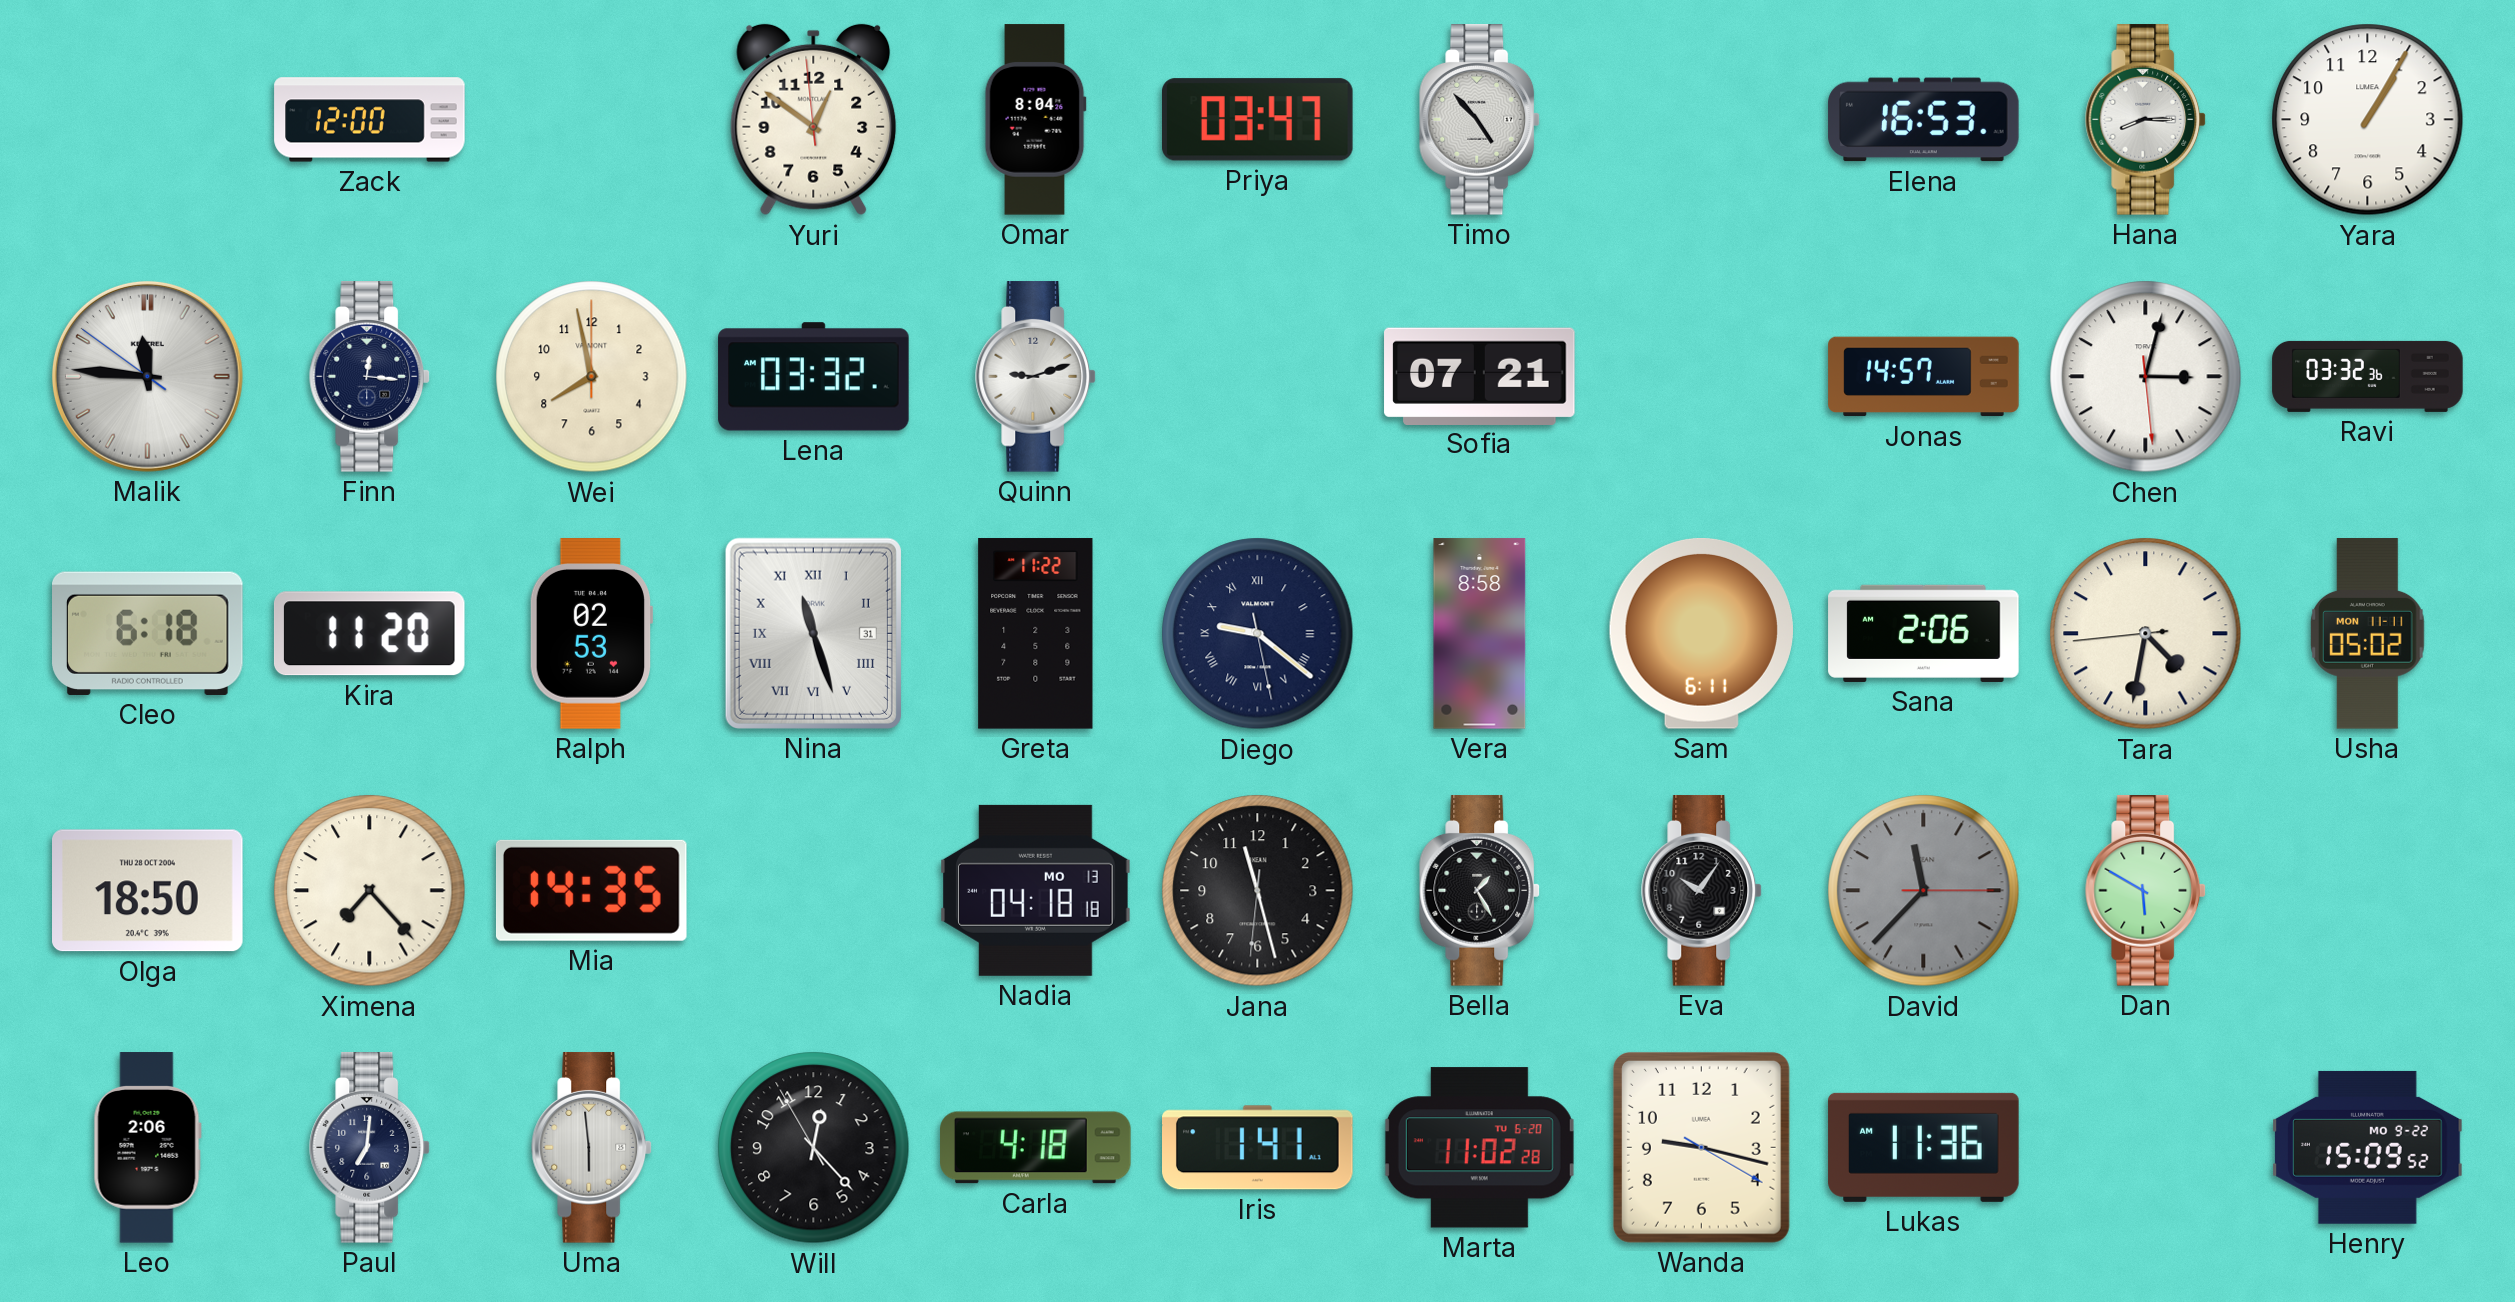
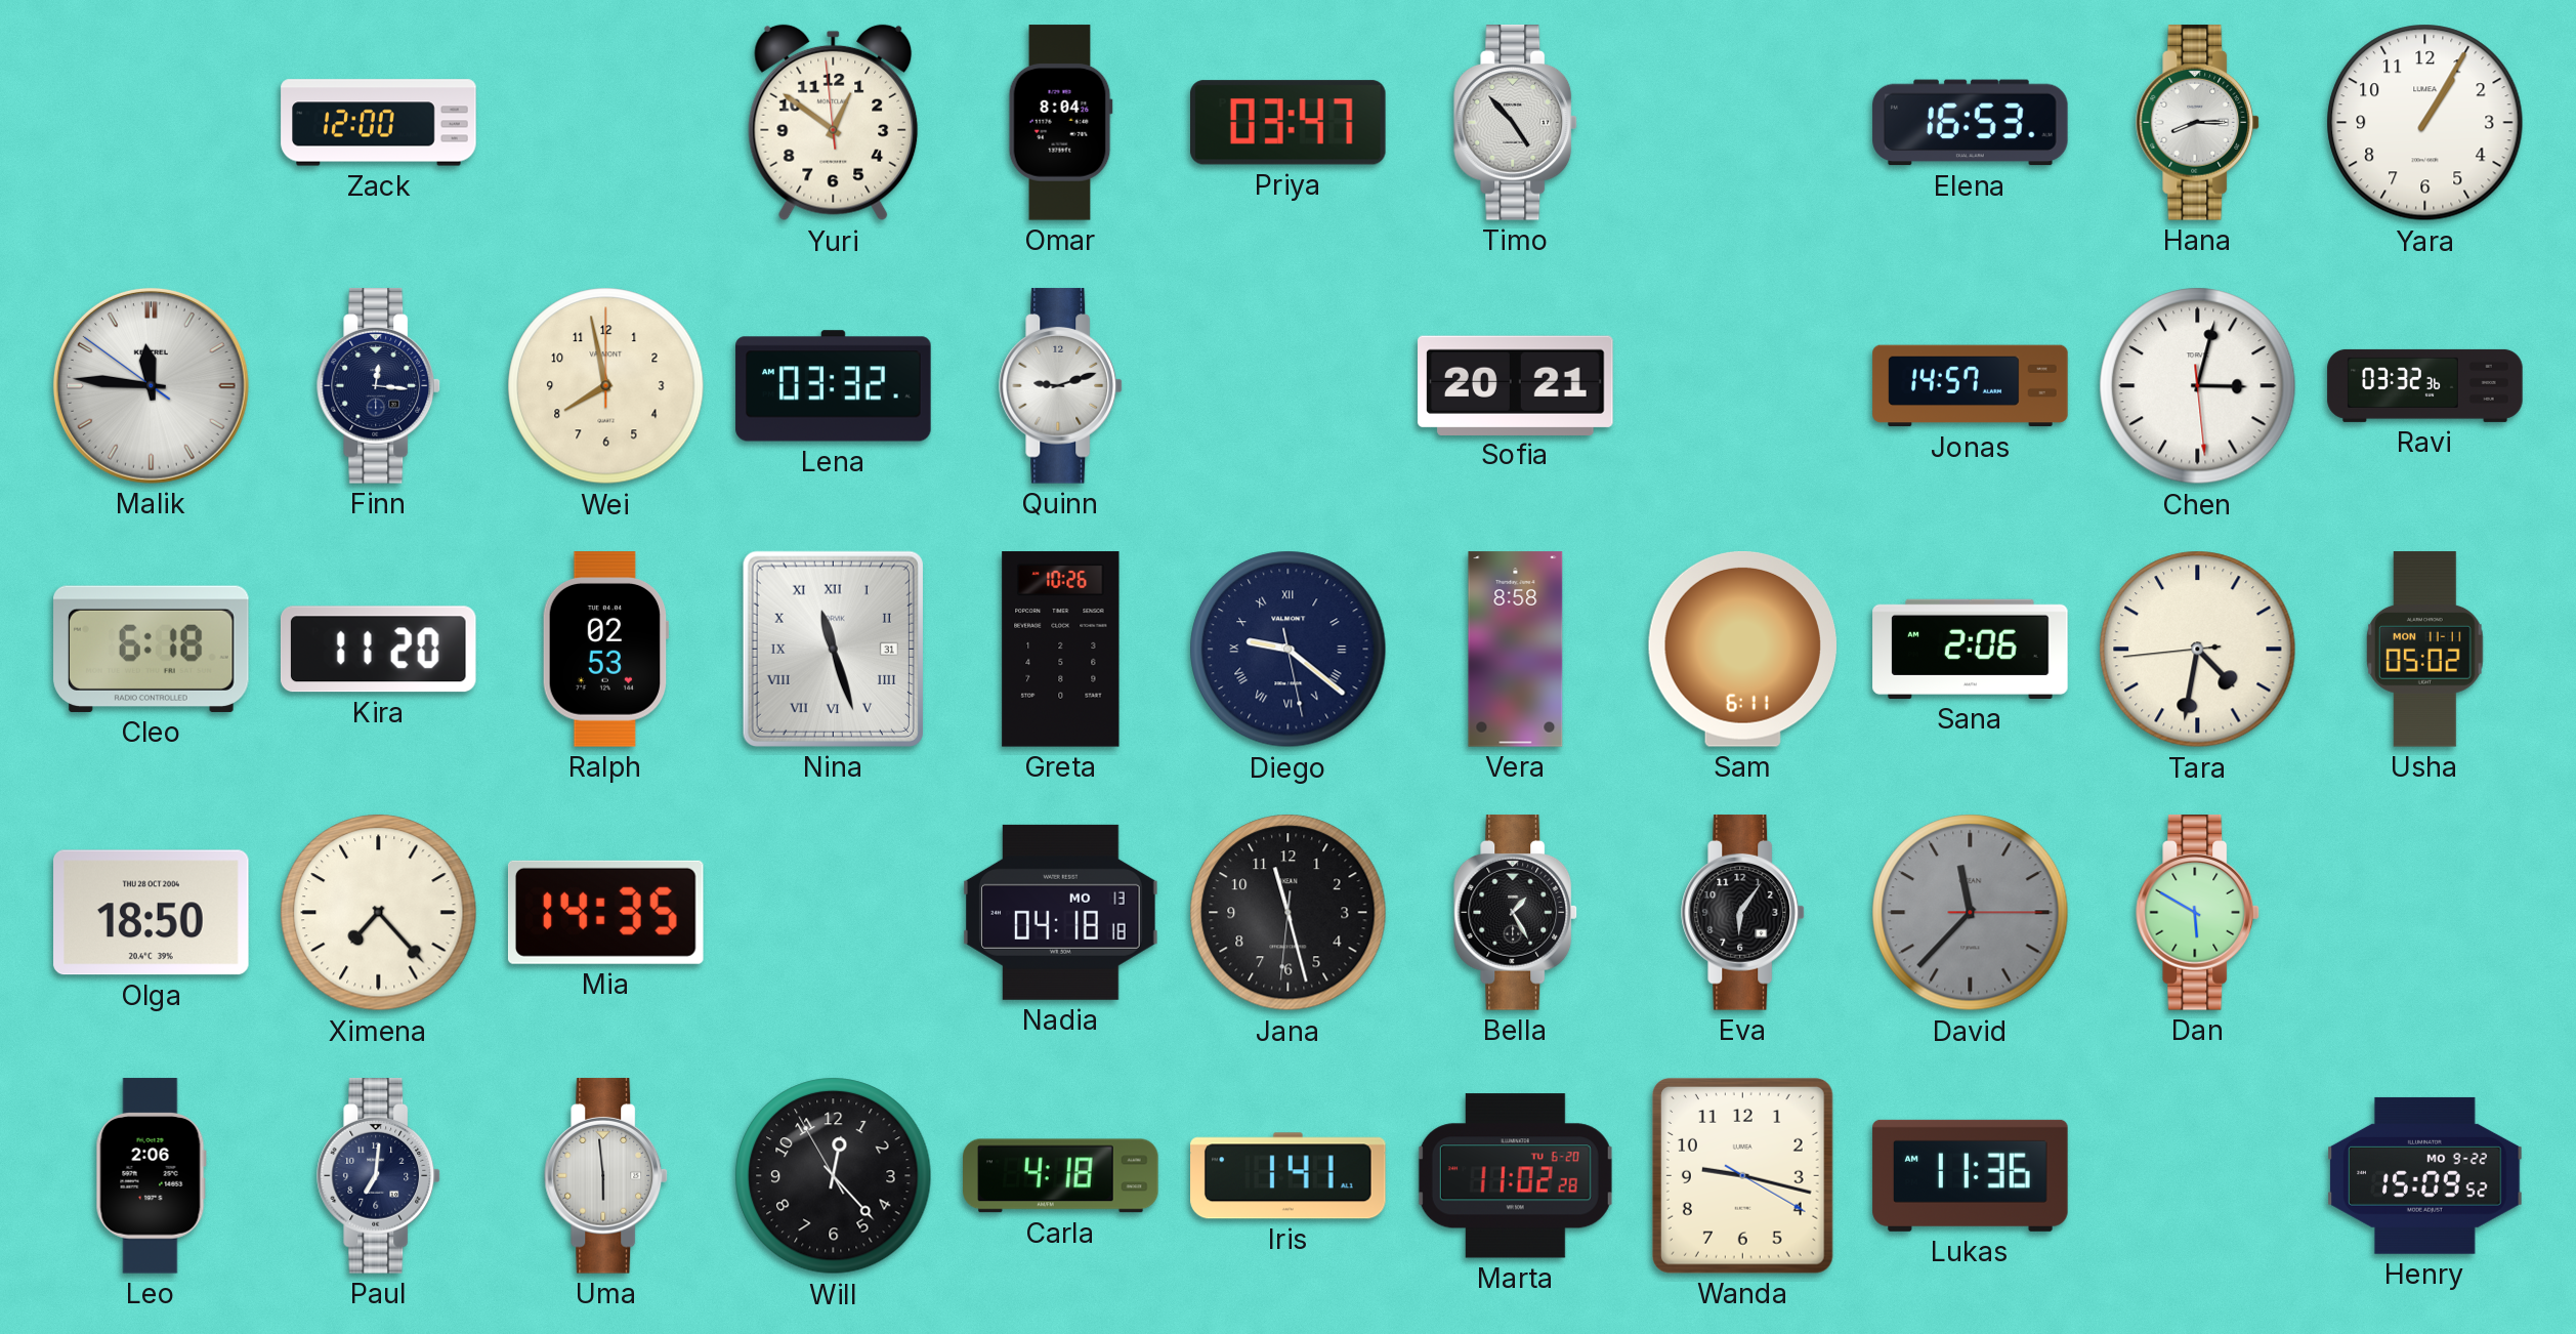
Sofia: 07:21 -> 20:21 (1516, 385)
Greta: 11:22 -> 10:26 (1061, 650)
Eva: 10:06 -> 6:06 (1743, 913)
